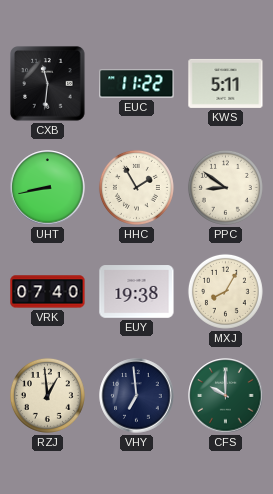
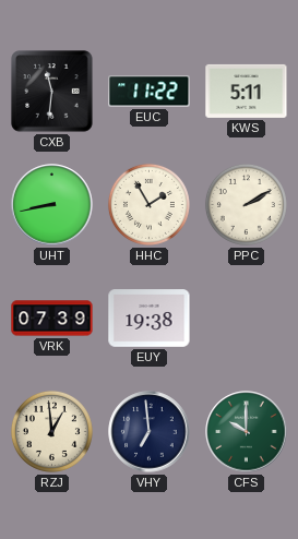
PPC: 8:51 -> 2:10 (246, 204)
VRK: 07:40 -> 07:39 (52, 319)
MXJ: 8:05 -> none (225, 291)
